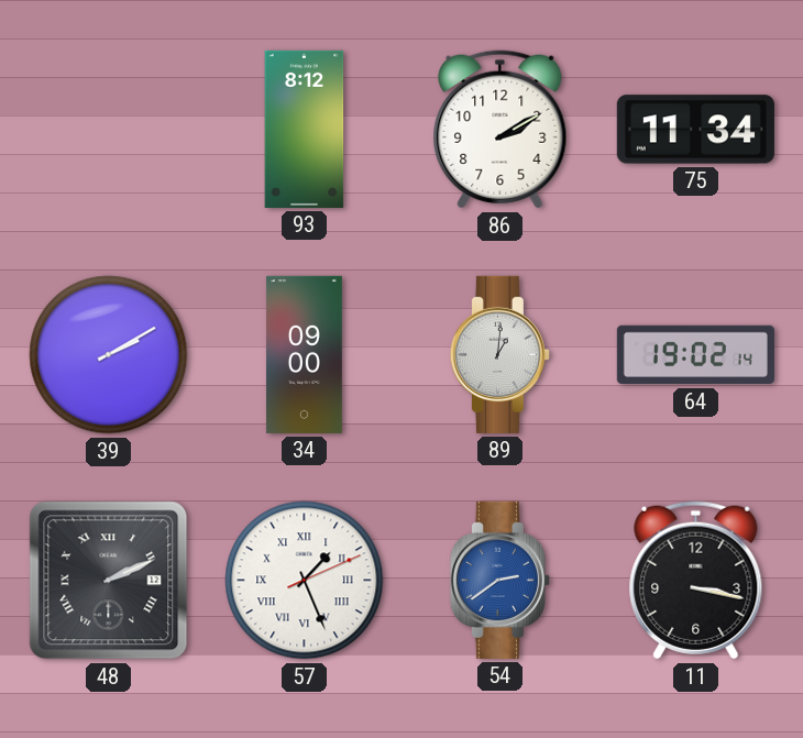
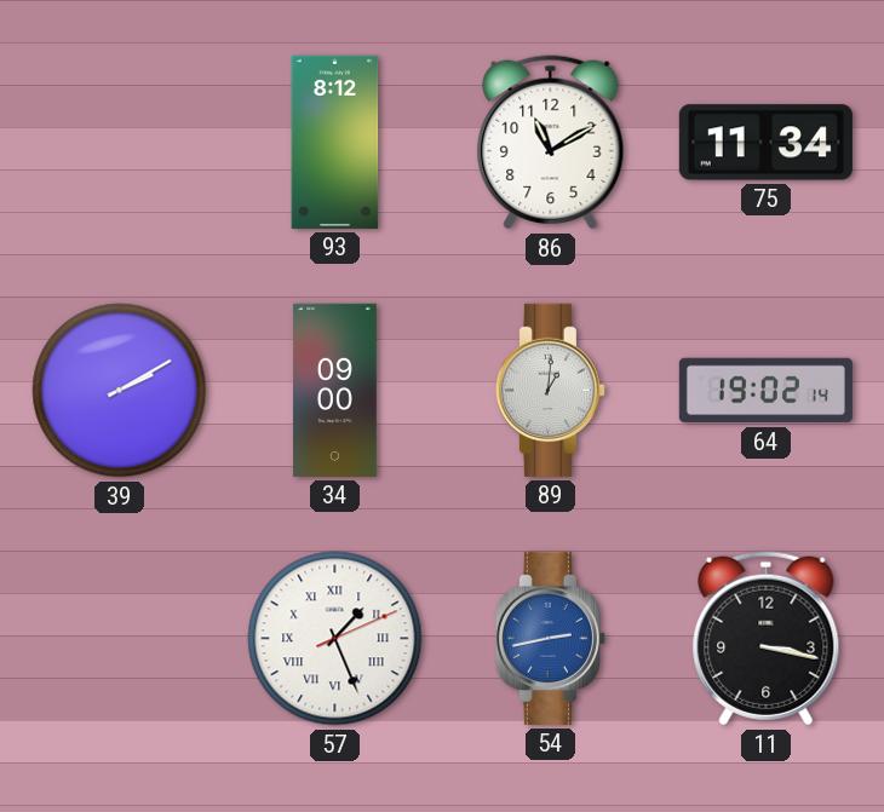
86: 2:10 -> 11:10 (551, 143)
48: 2:11 -> none (109, 581)
54: 2:39 -> 2:43 (550, 638)
